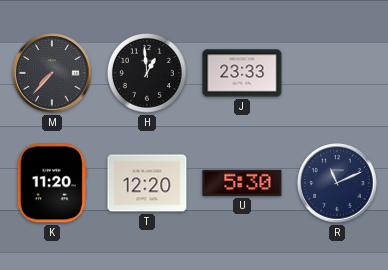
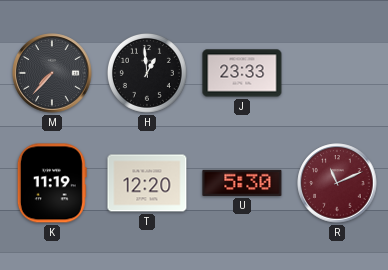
K: 11:20 -> 11:19 (52, 183)
R dial: navy -> burgundy (337, 183)
